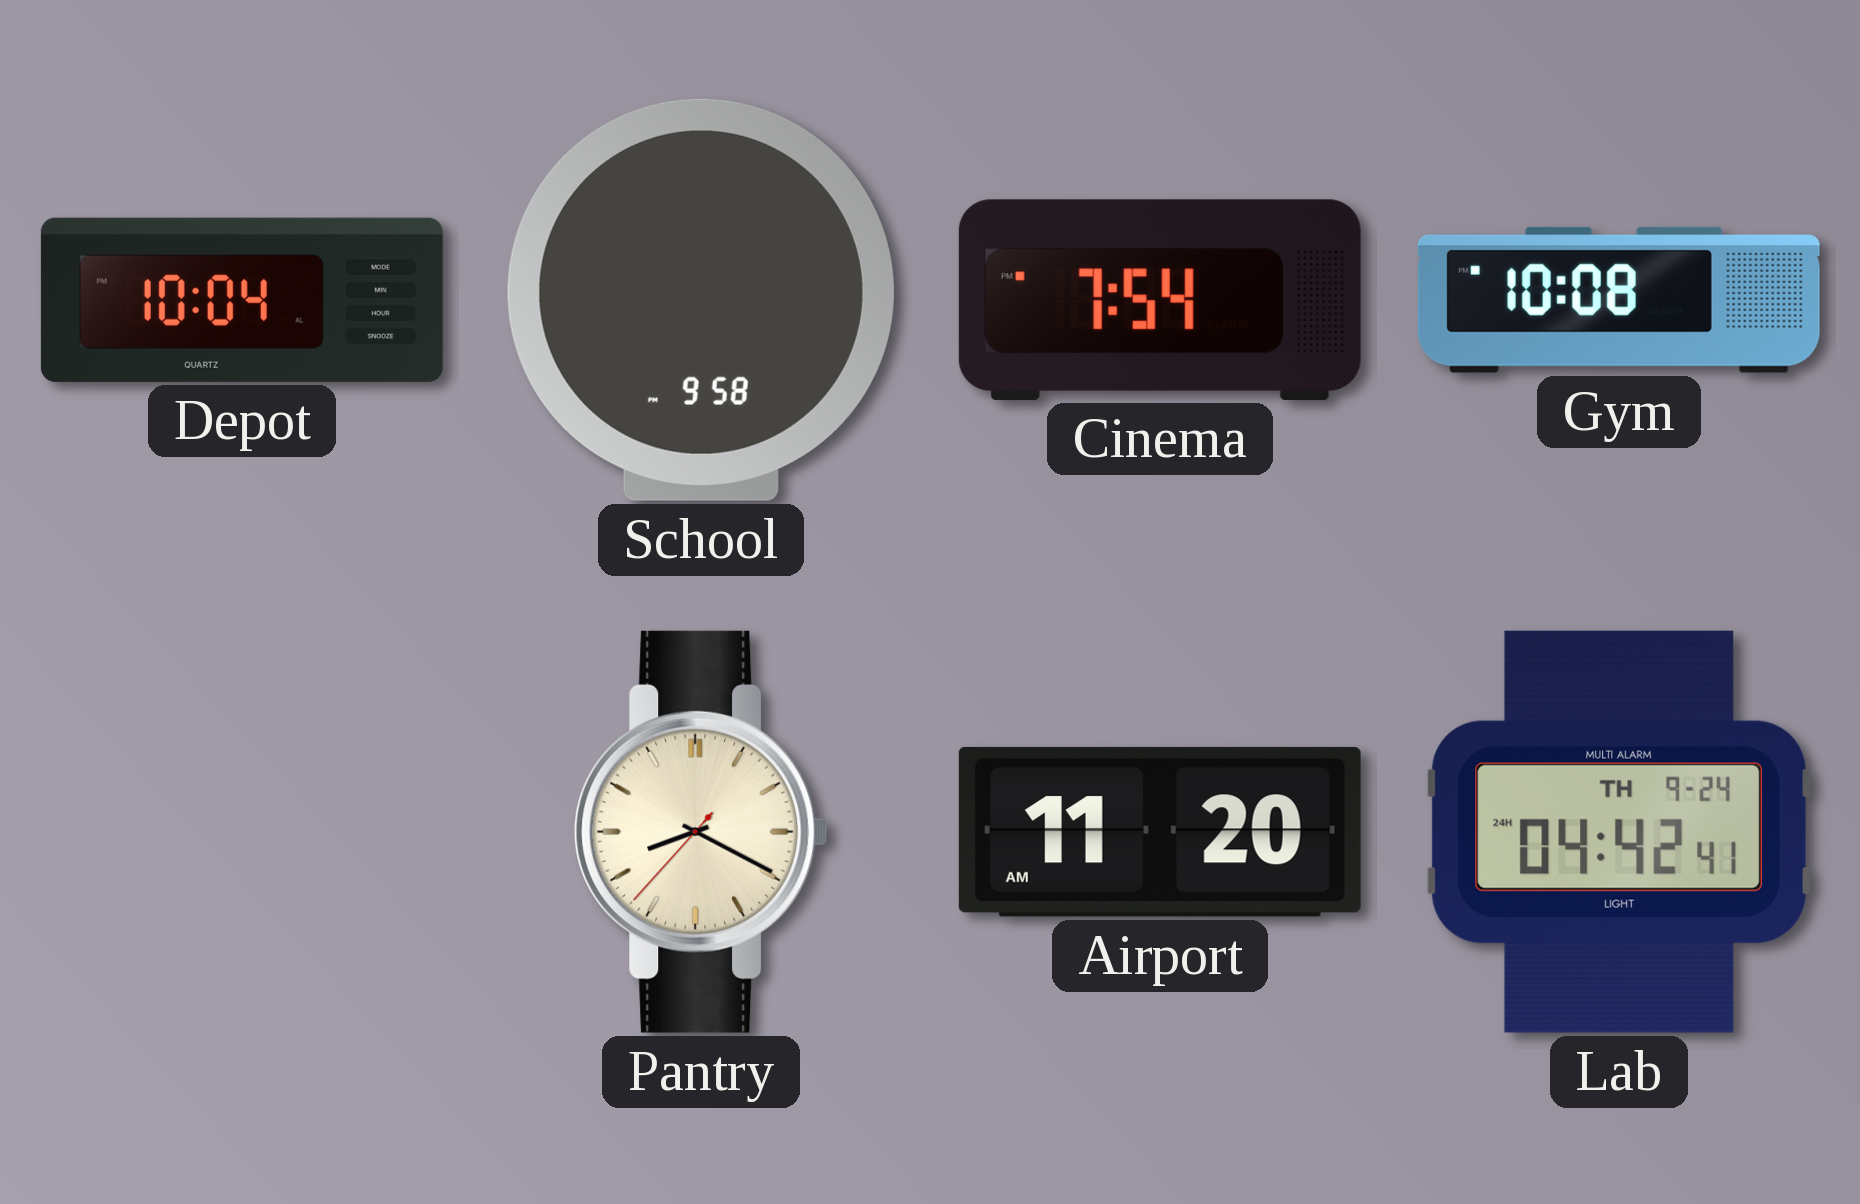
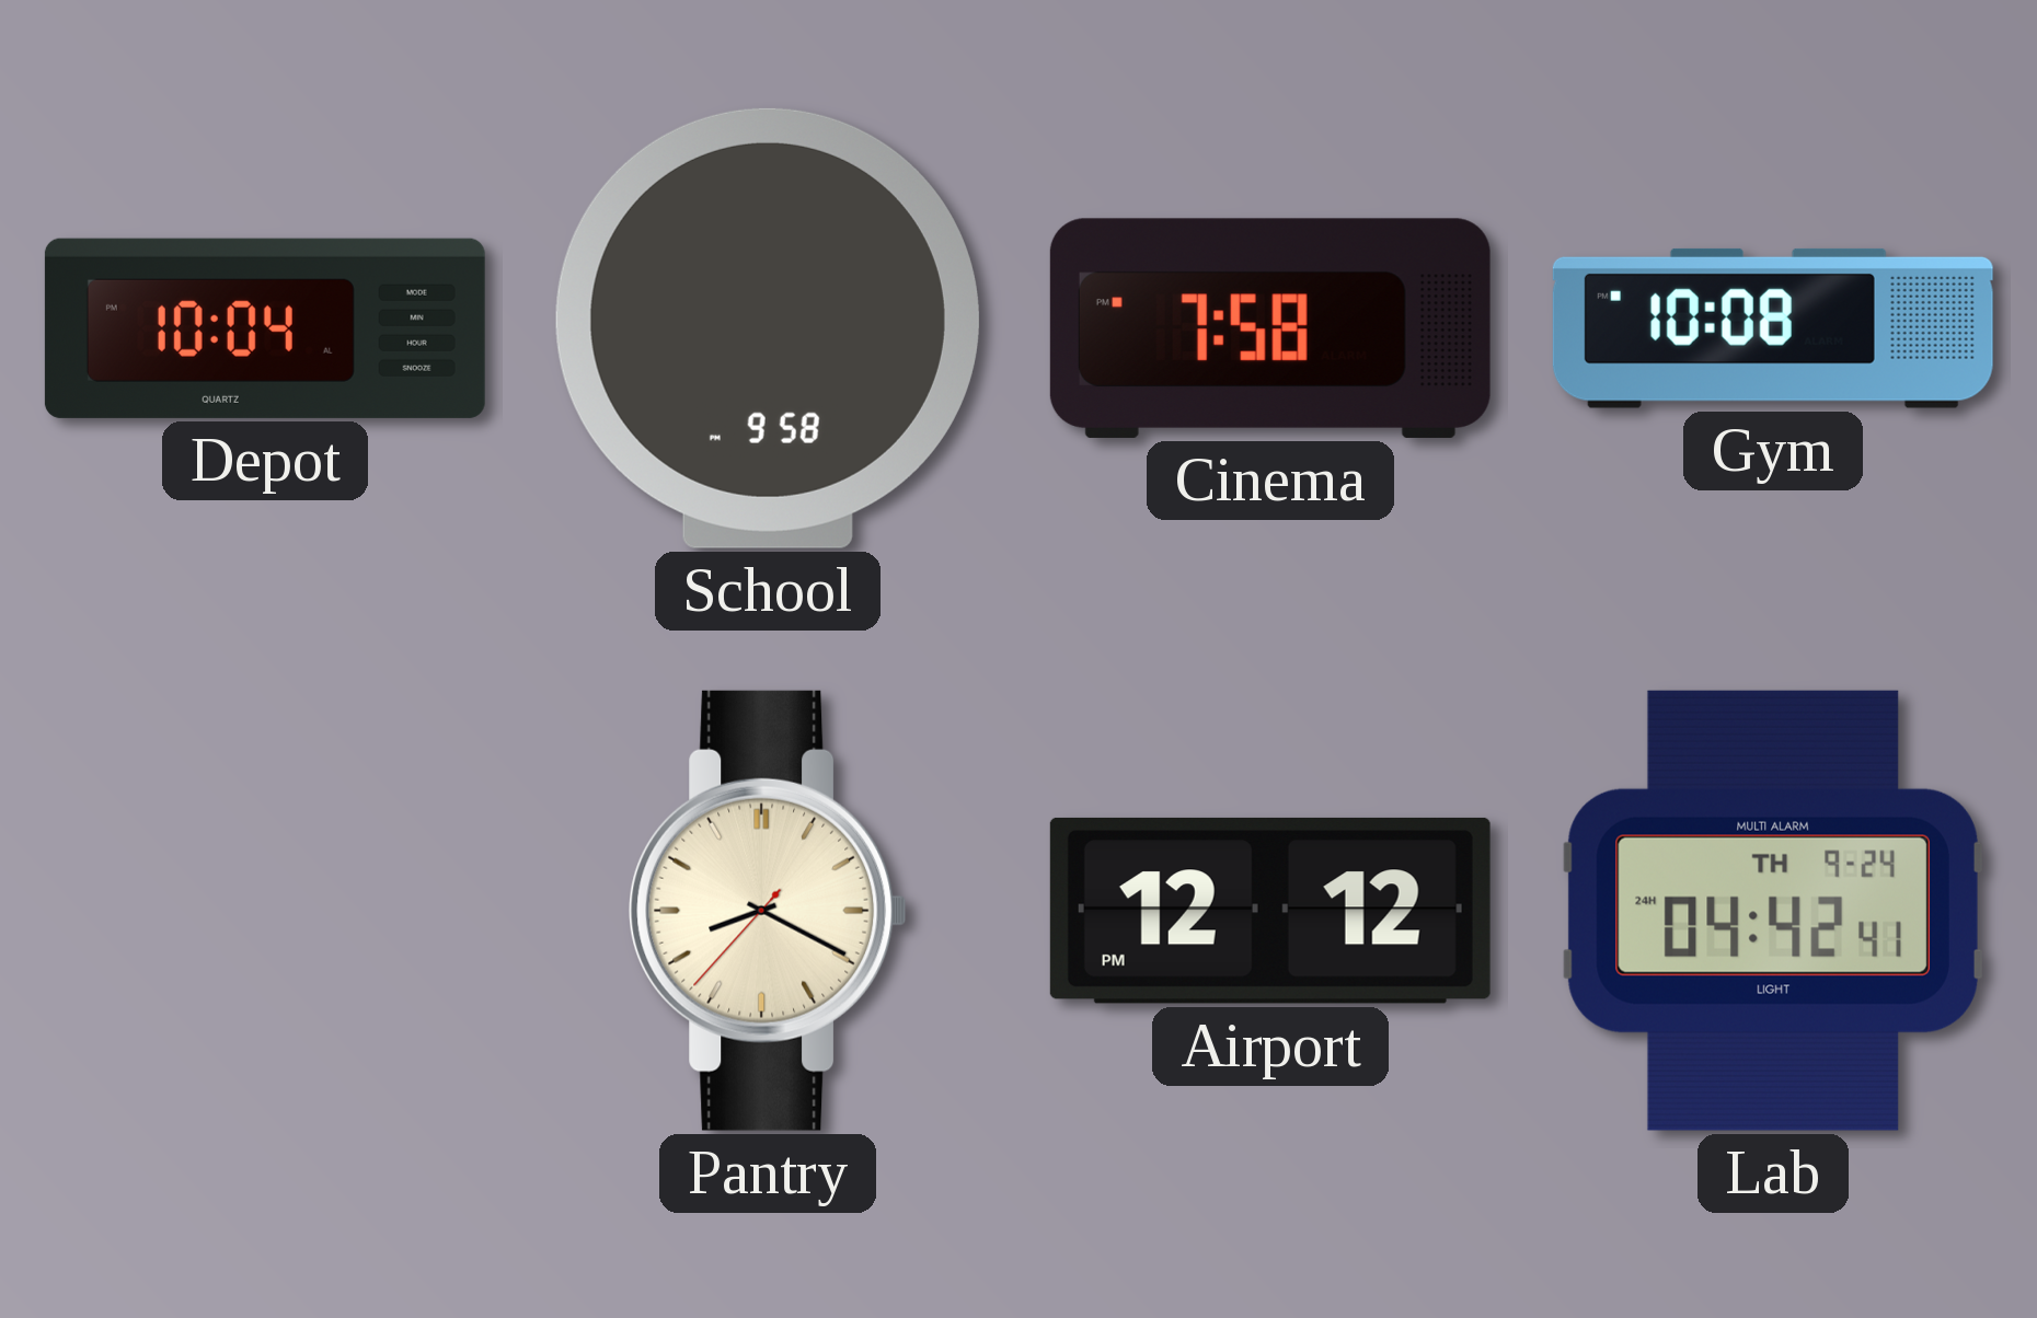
Cinema: 7:54 -> 7:58 (1270, 328)
Airport: 11:20 -> 12:12 (1270, 911)
